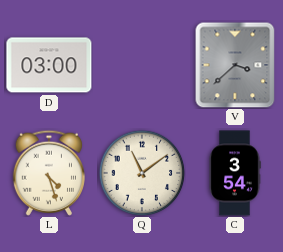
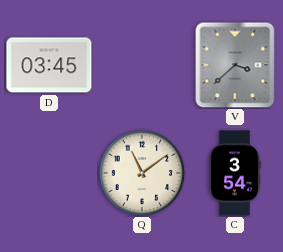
D: 03:00 -> 03:45 (49, 65)
L: 4:27 -> none (49, 173)
